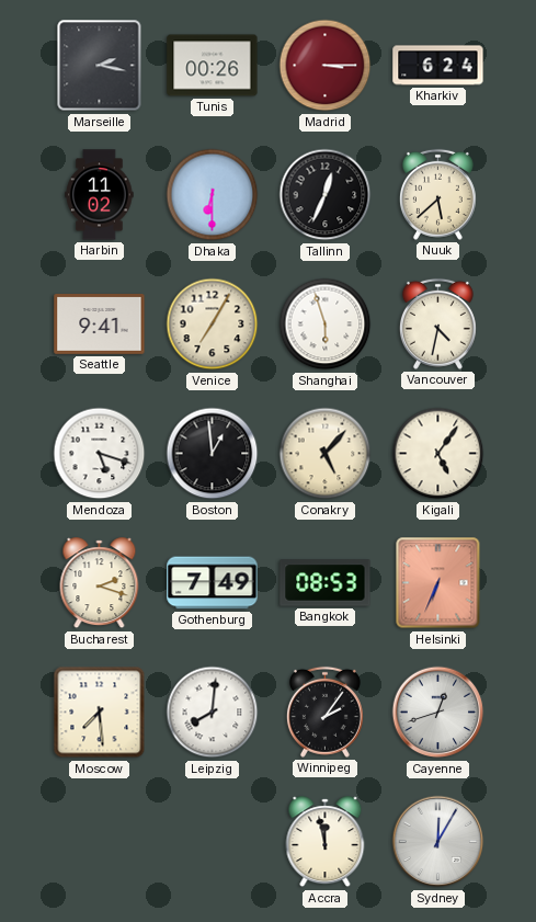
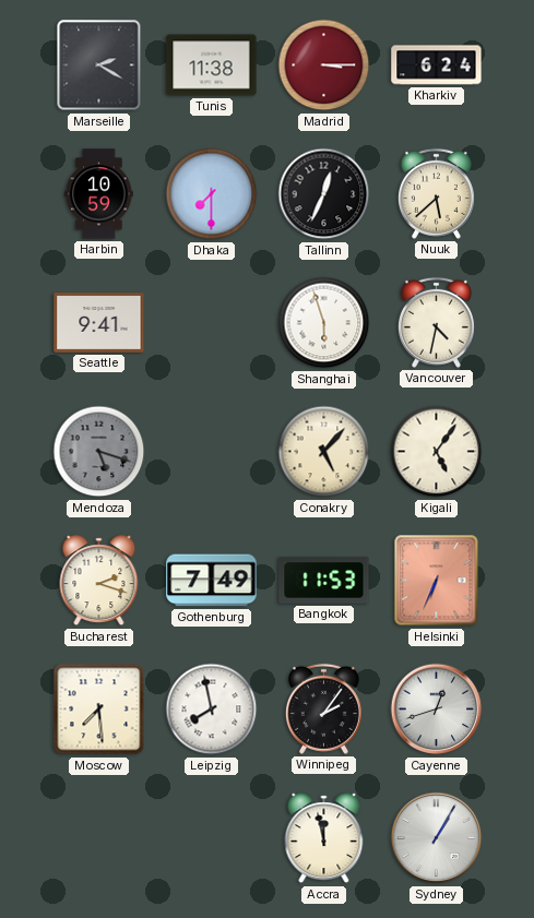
Marseille: 2:17 -> 2:20 (99, 65)
Tunis: 00:26 -> 11:38 (212, 65)
Harbin: 11:02 -> 10:59 (99, 194)
Dhaka: 6:30 -> 7:30 (212, 194)
Venice: 7:05 -> none (213, 325)
Mendoza dial: white -> grey (99, 452)
Boston: 12:59 -> none (213, 454)
Bangkok: 08:53 -> 11:53 (324, 581)
Leipzig: 8:01 -> 7:58 (212, 710)
Sydney: 12:05 -> 1:05 (437, 838)
